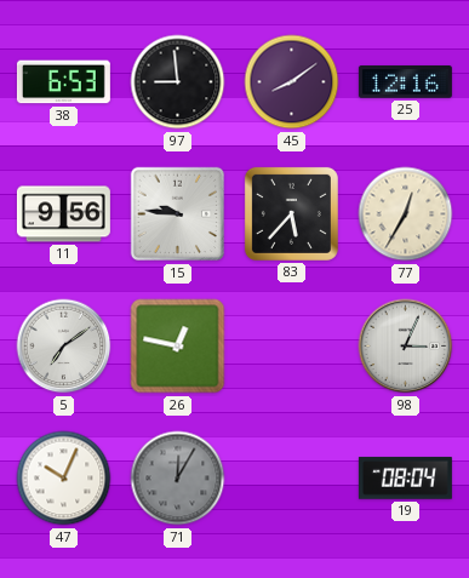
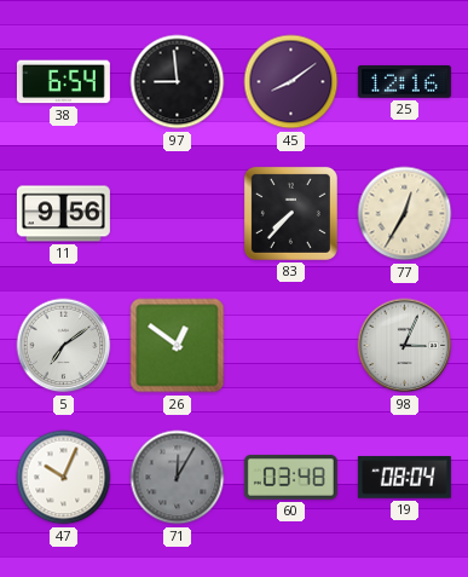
38: 6:53 -> 6:54 (63, 82)
15: 9:46 -> none (178, 214)
83: 5:37 -> 7:37 (290, 213)
26: 12:47 -> 12:51 (178, 346)
60: none -> 03:48 (290, 477)
